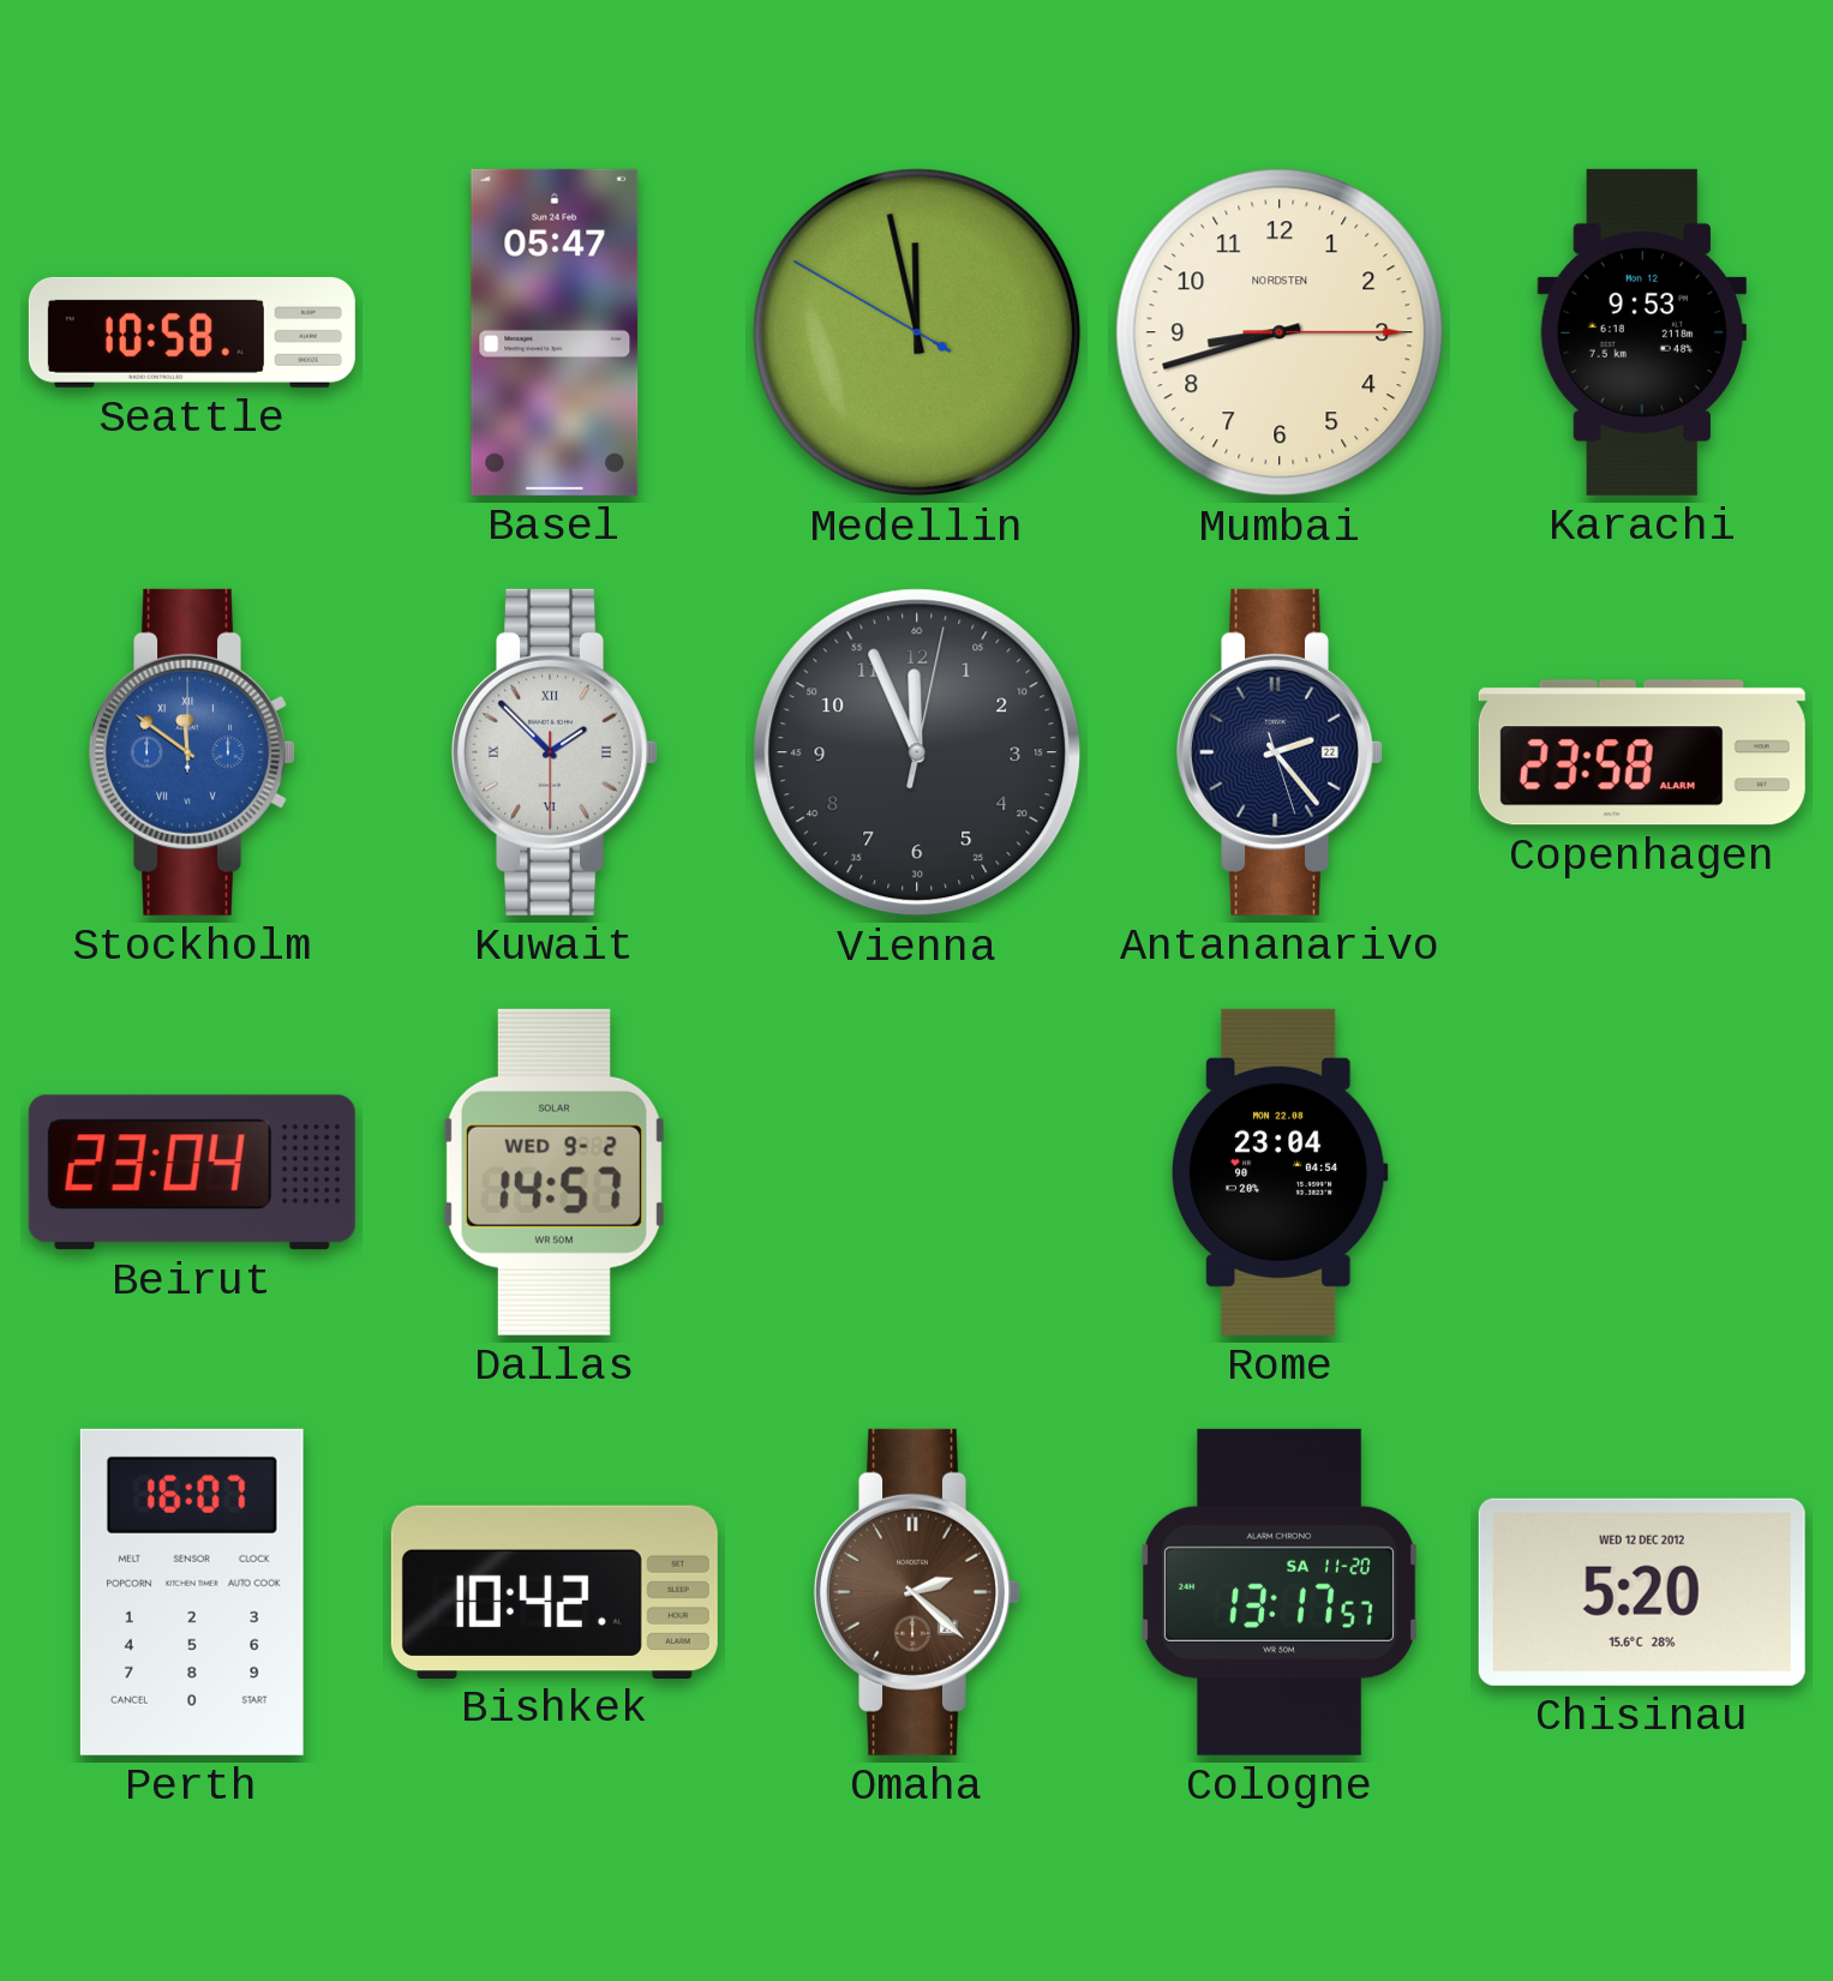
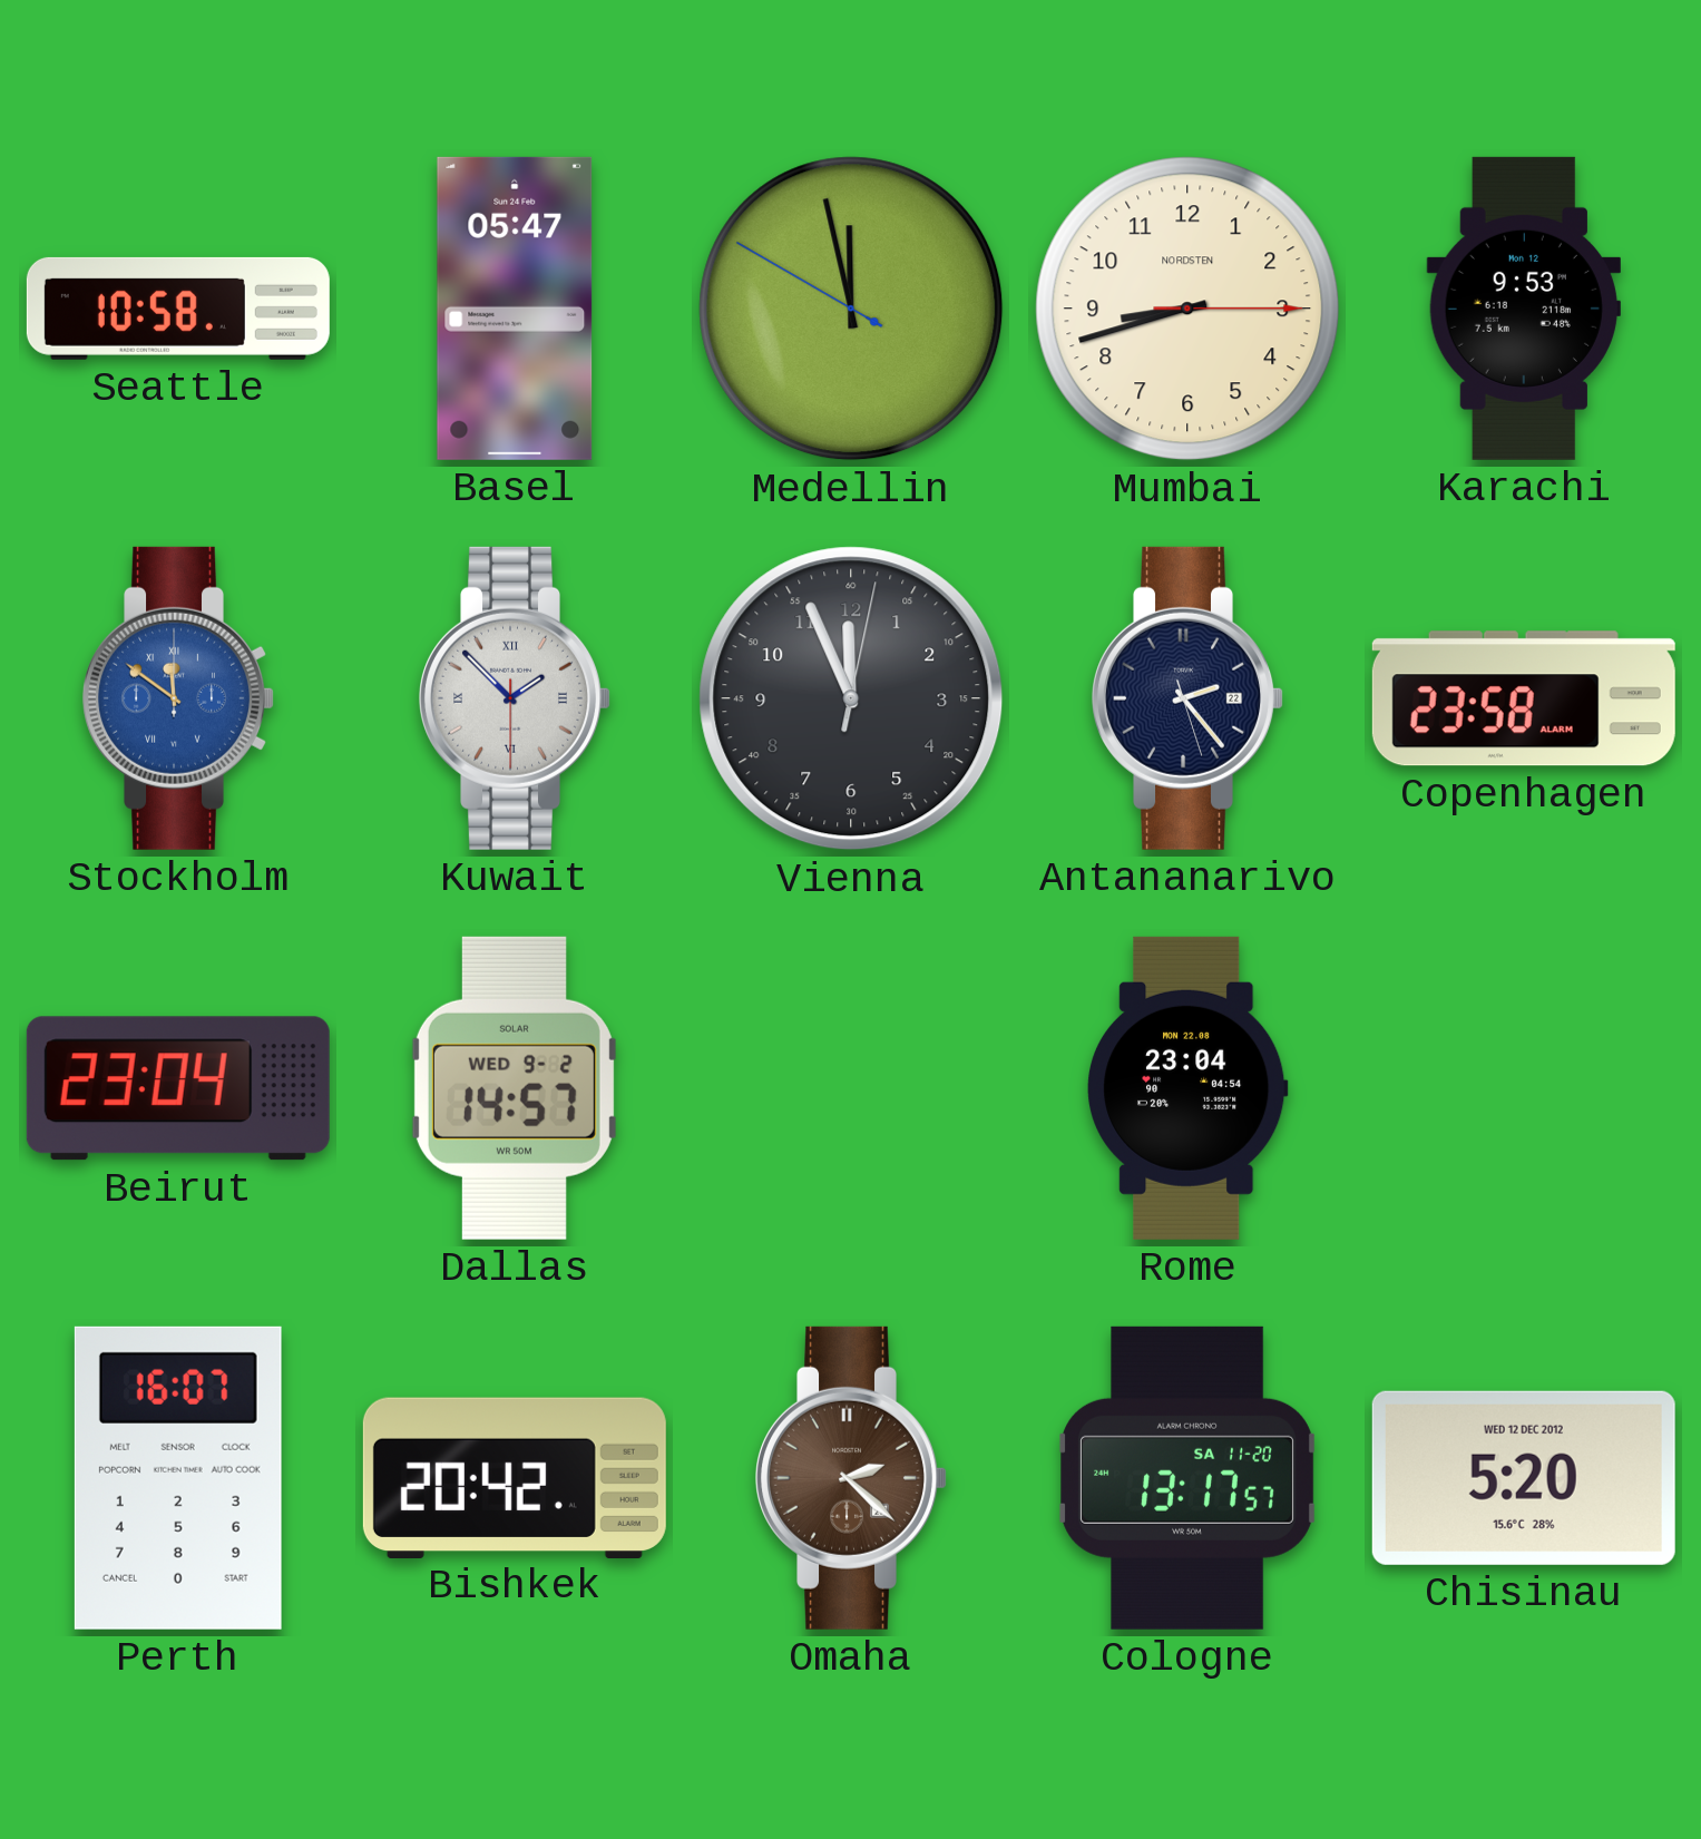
Bishkek: 10:42 -> 20:42 (515, 1477)
